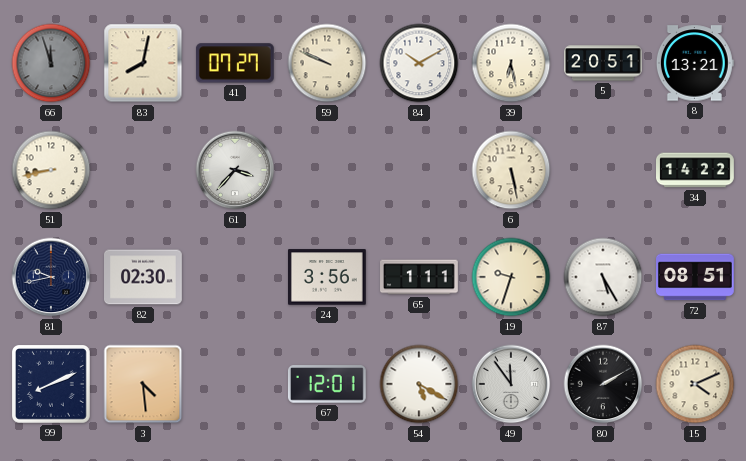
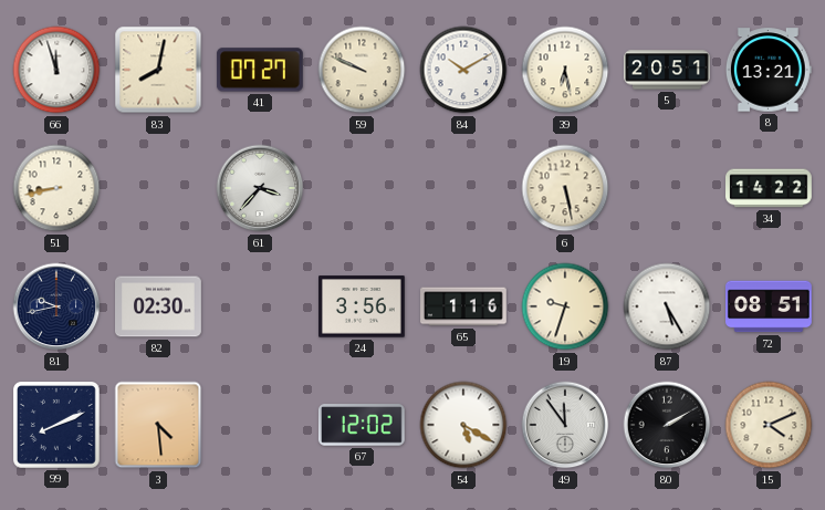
66 dial: grey -> white (56, 70)
65: 1:11 -> 1:16 (463, 306)
67: 12:01 -> 12:02 (362, 425)
